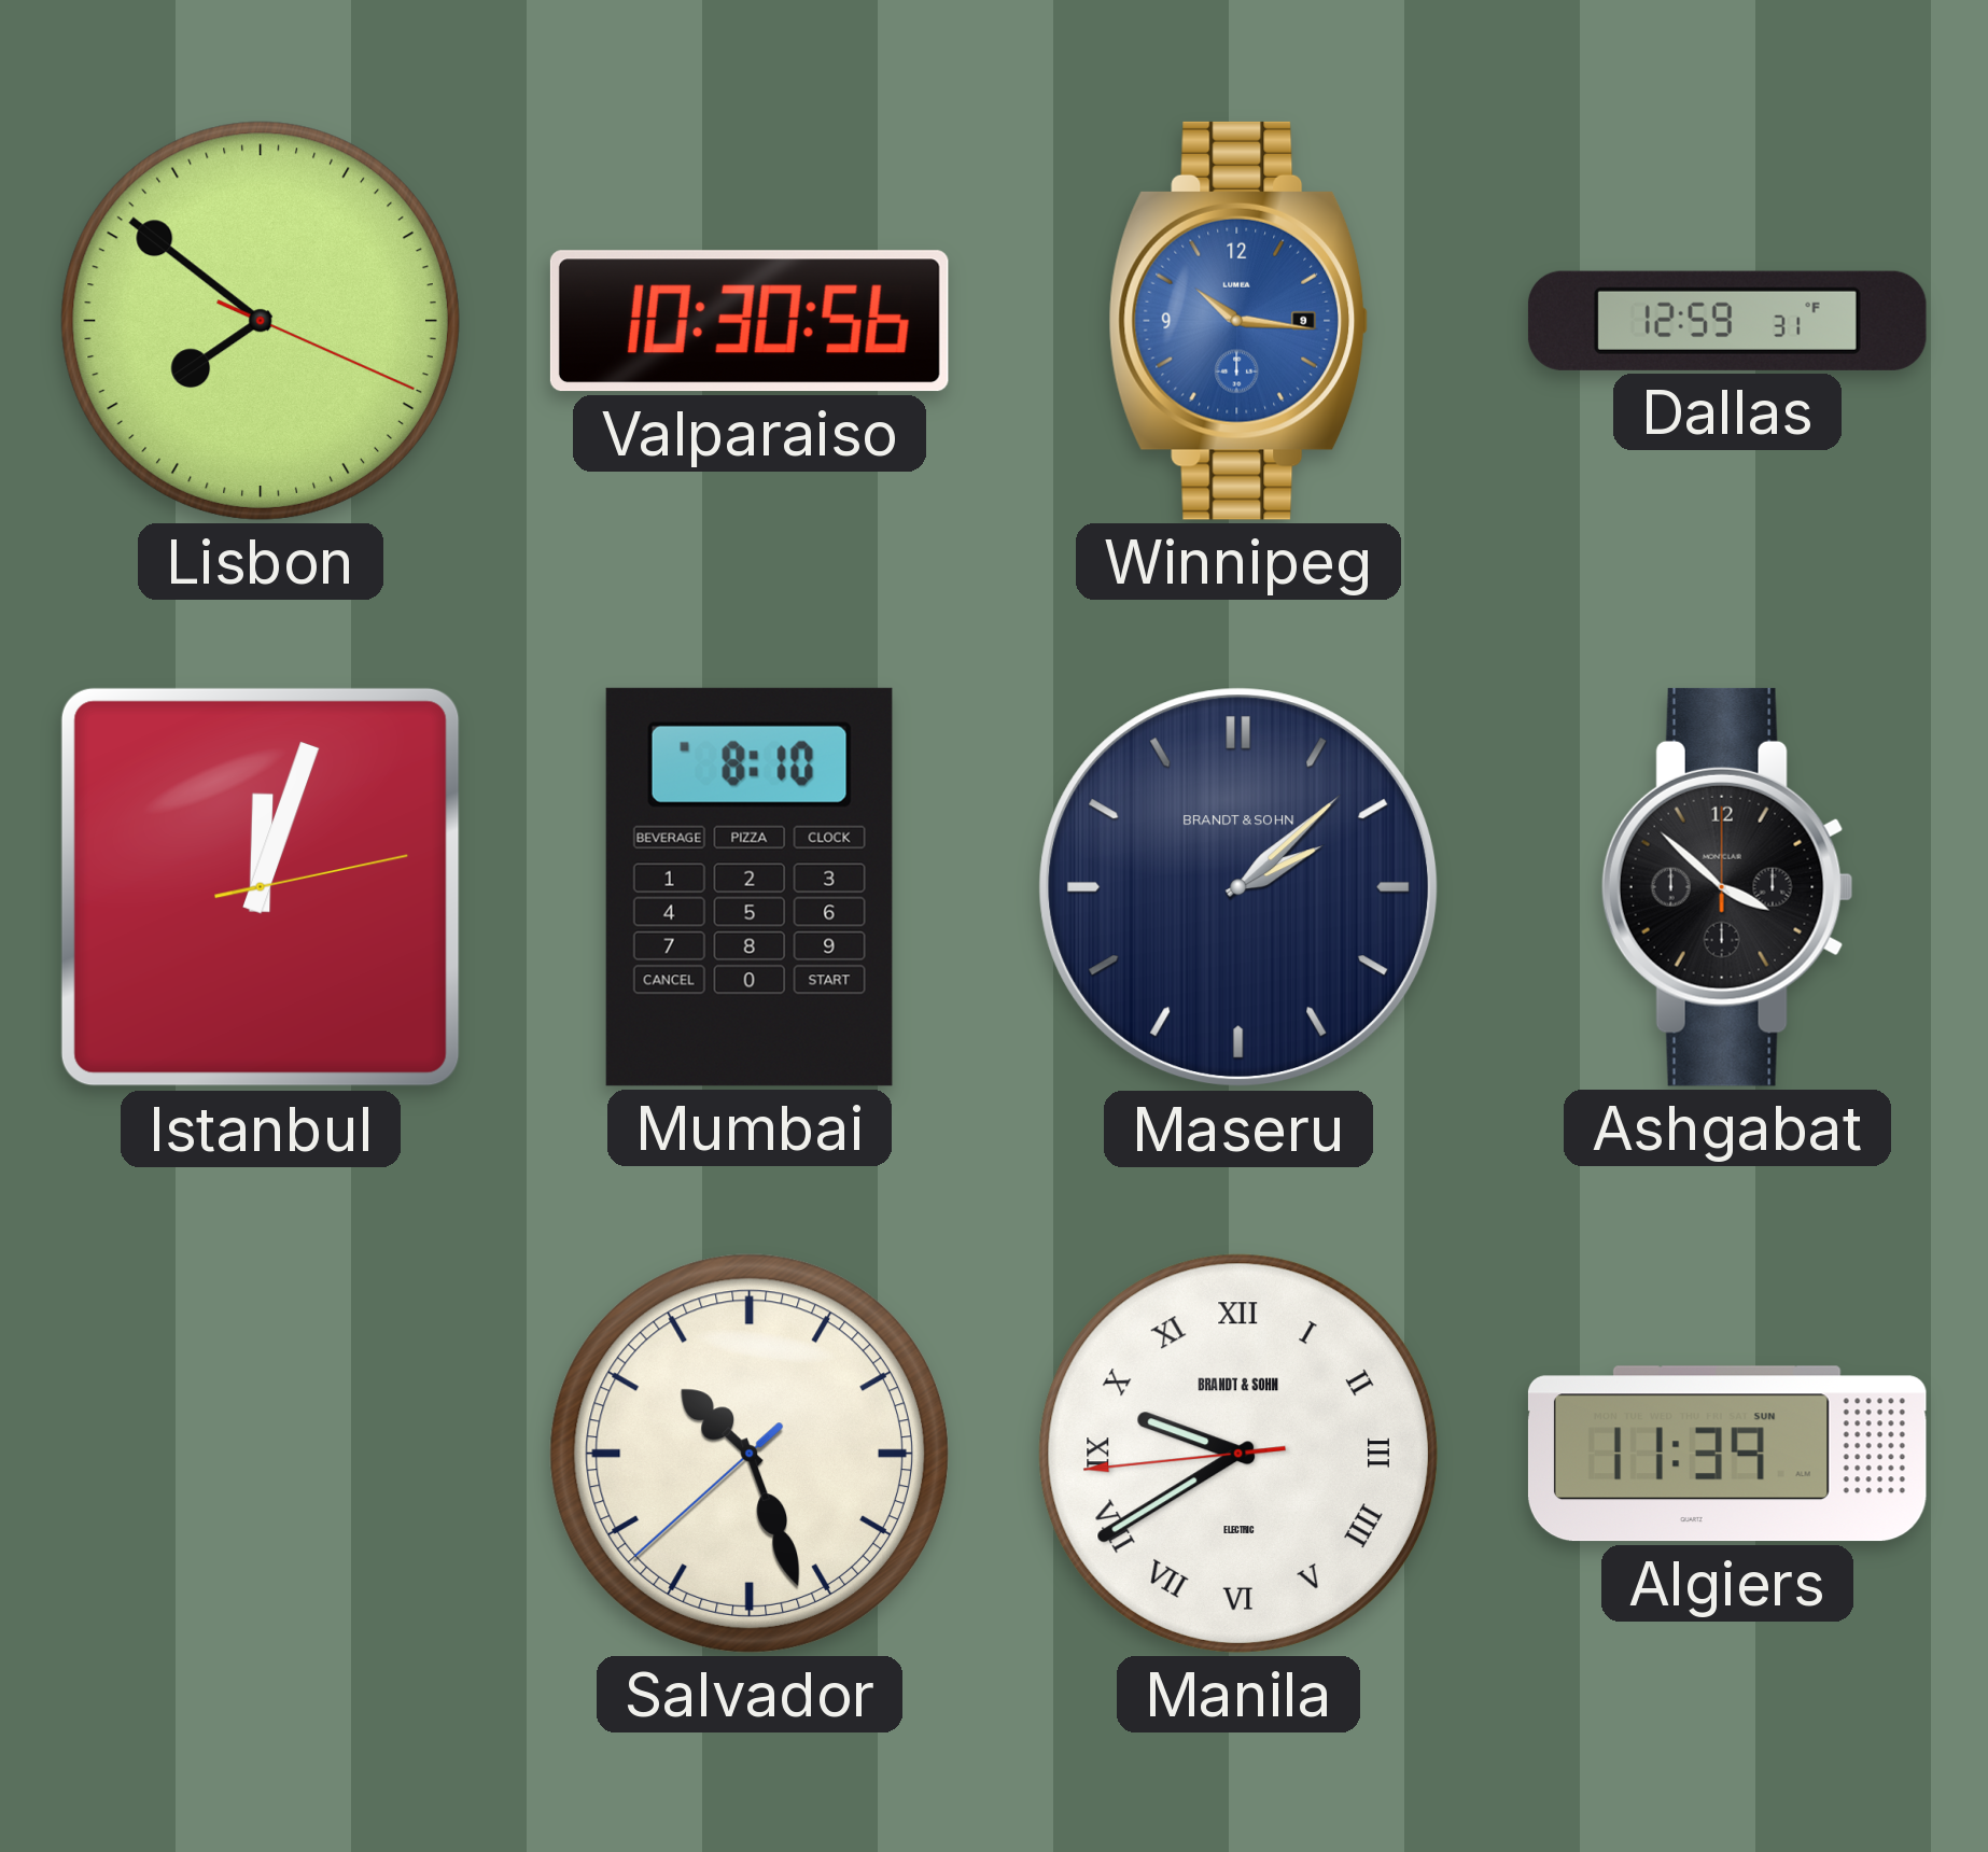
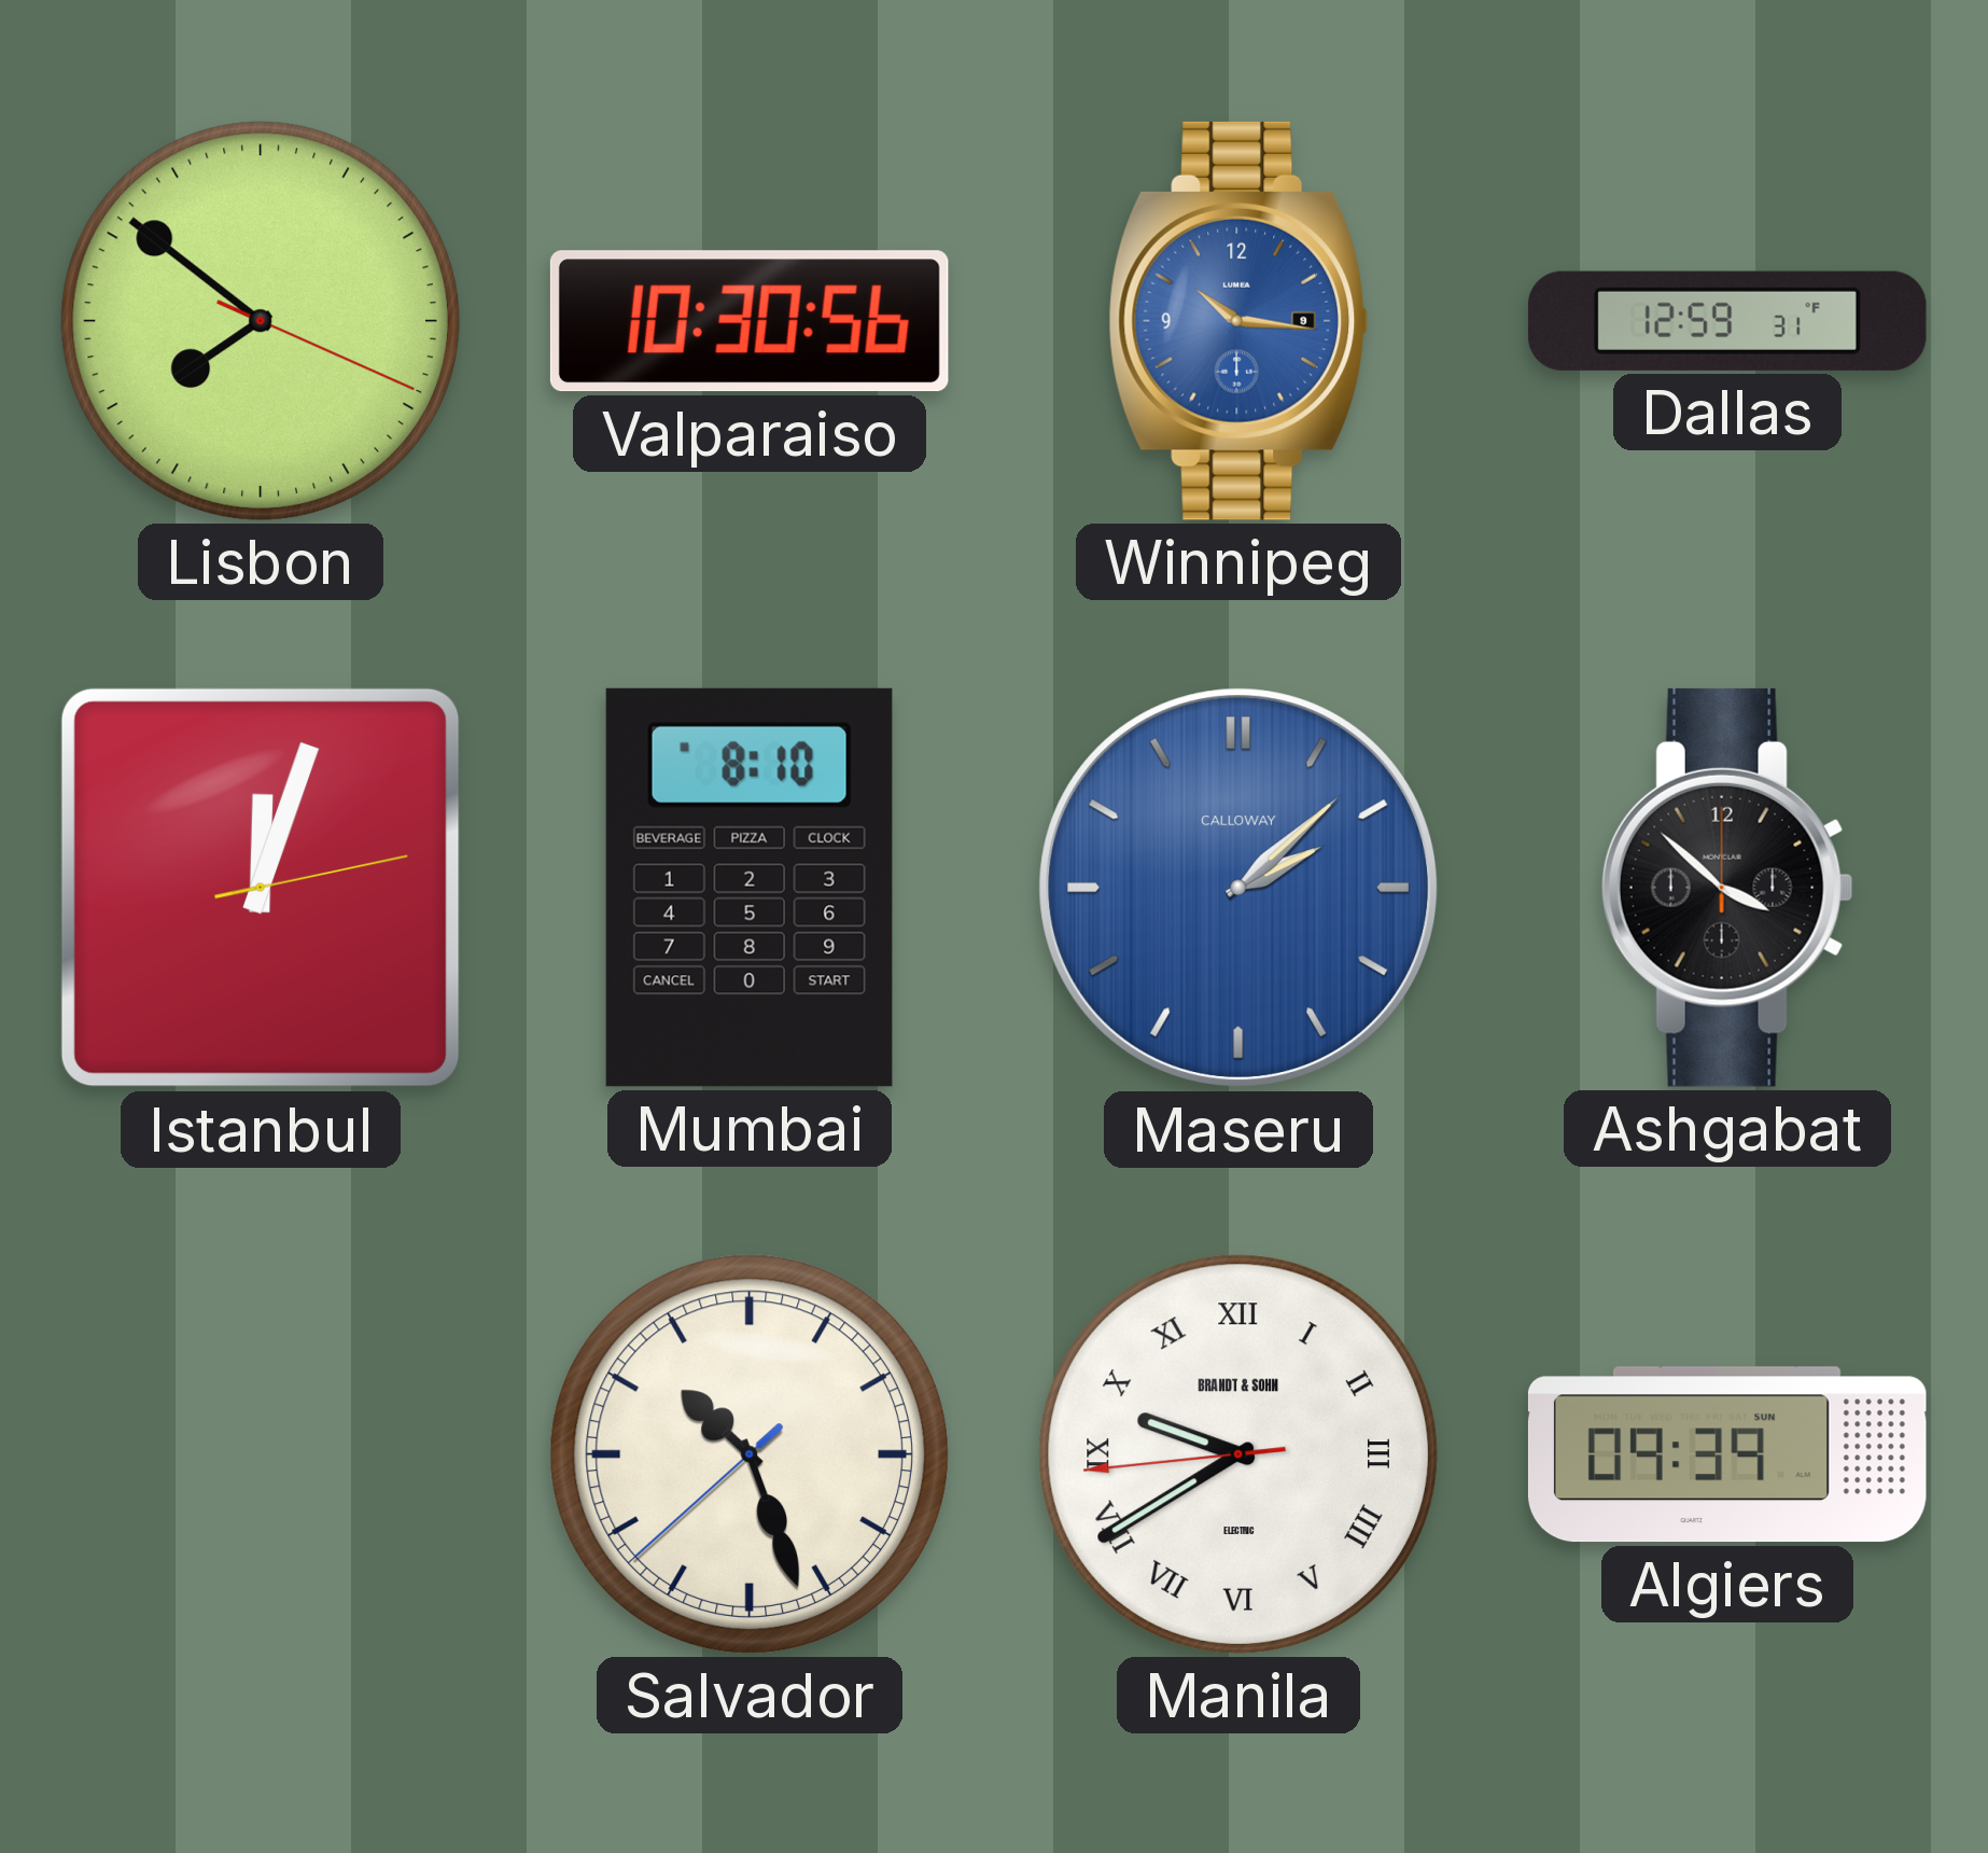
Maseru dial: navy -> blue (1238, 888)
Maseru brand: BRANDT & SOHN -> CALLOWAY (1238, 888)
Algiers: 11:39 -> 09:39 (1727, 1454)
